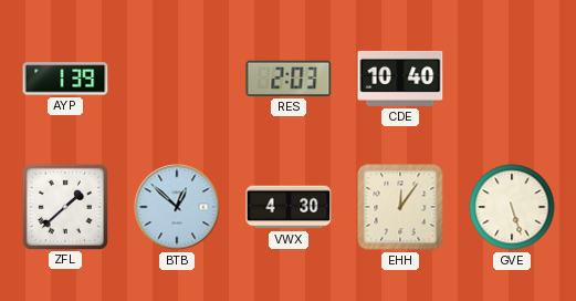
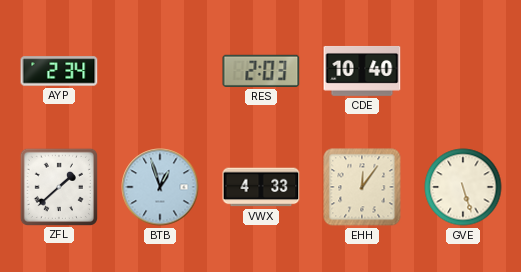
AYP: 1:39 -> 2:34 (59, 71)
BTB: 12:52 -> 12:57 (160, 187)
VWX: 4:30 -> 4:33 (261, 187)
